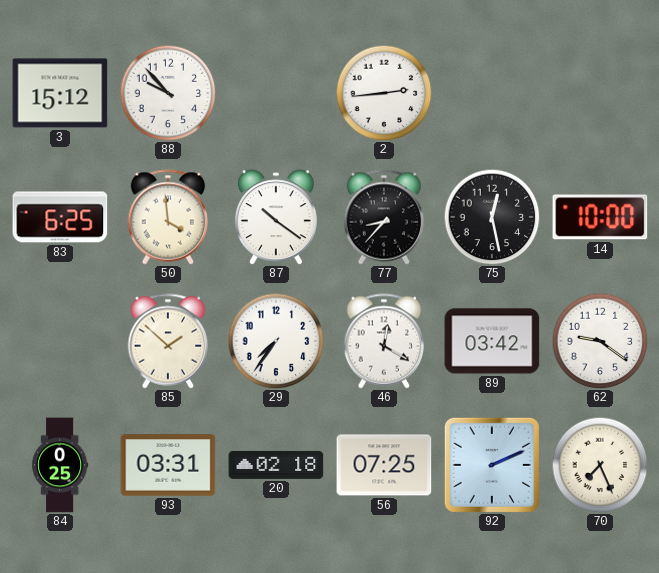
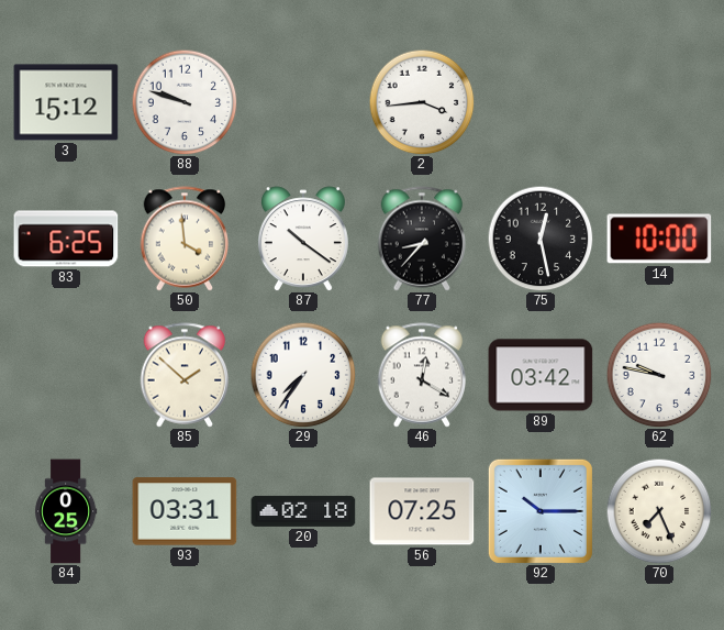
88: 9:53 -> 9:48 (185, 102)
2: 2:44 -> 3:44 (422, 102)
62: 9:21 -> 9:47 (659, 375)
92: 2:11 -> 10:15 (541, 511)
